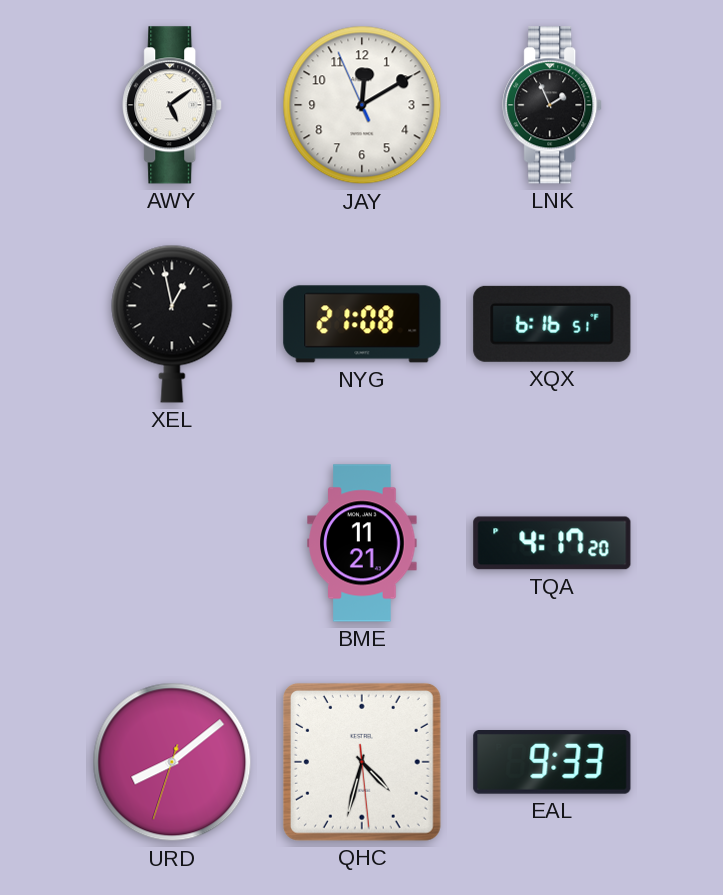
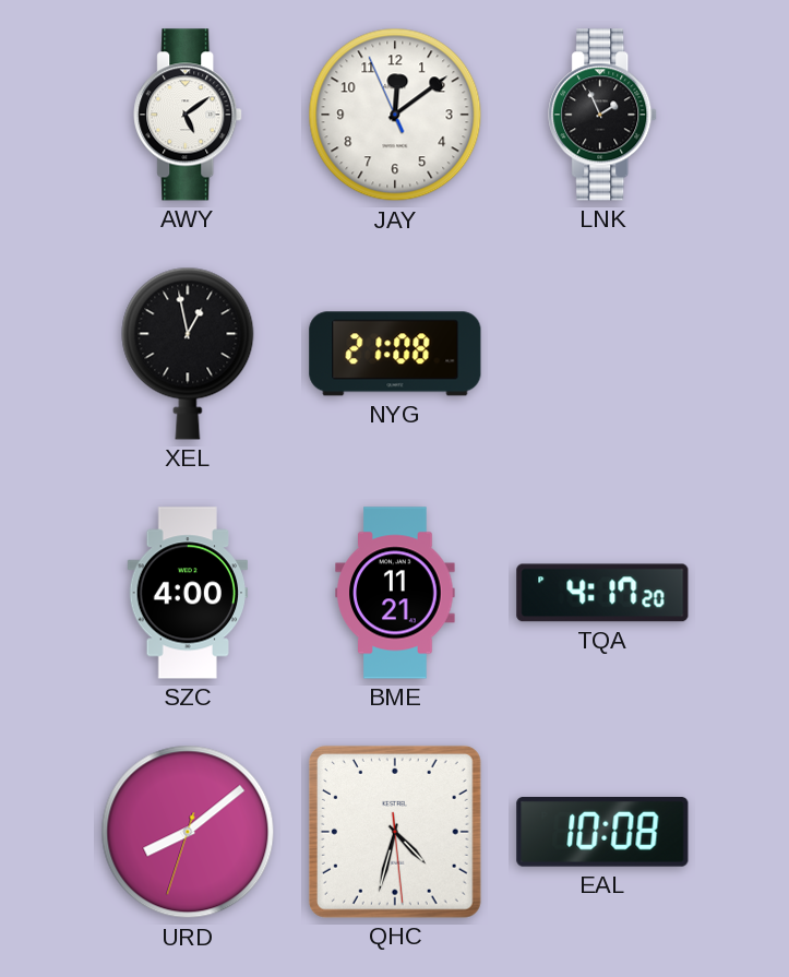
JAY: 12:09 -> 12:08 (395, 115)
XQX: 6:16 -> none (552, 324)
SZC: none -> 4:00 (188, 593)
EAL: 9:33 -> 10:08 (602, 833)
